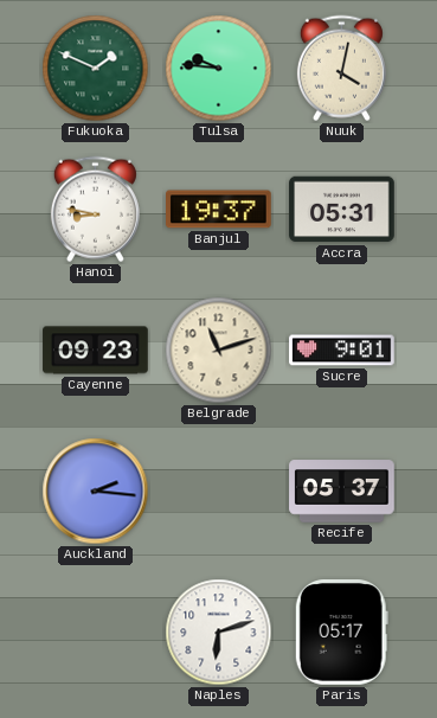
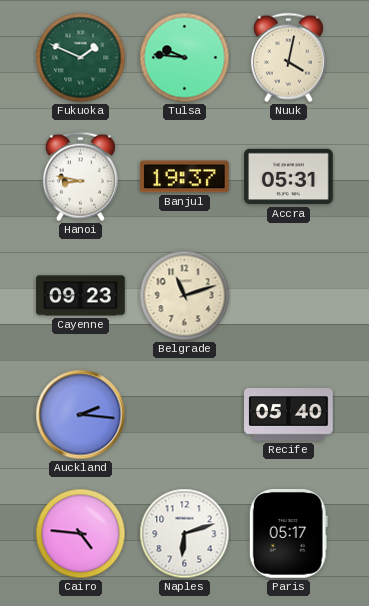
Sucre: 9:01 -> none (342, 351)
Recife: 05:37 -> 05:40 (289, 415)
Cairo: none -> 4:46 (81, 534)
